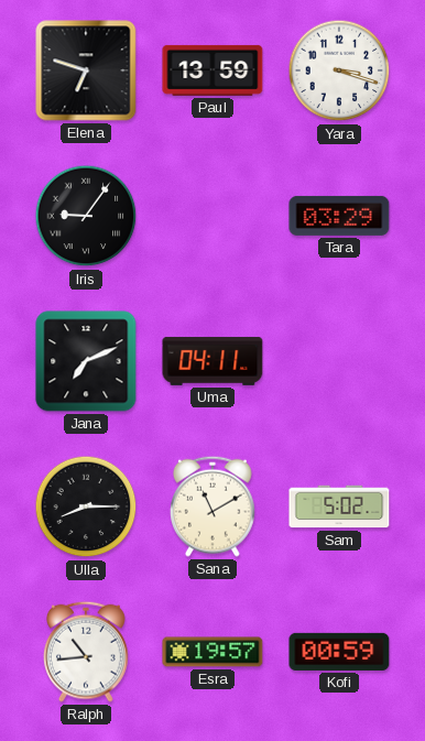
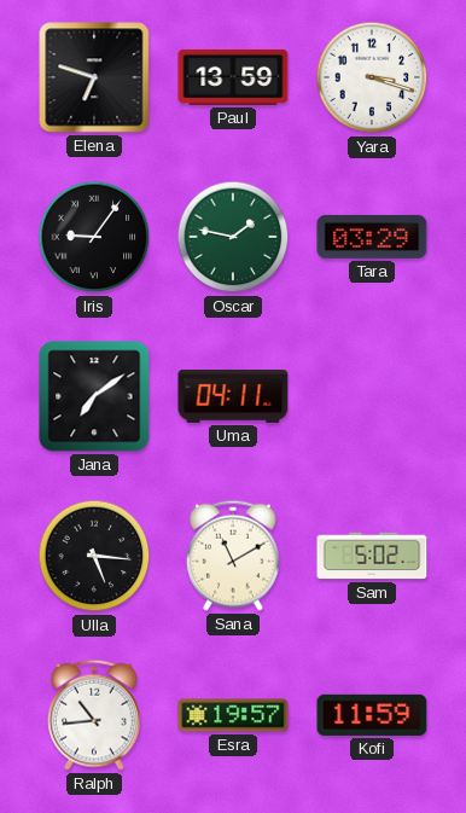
Oscar: none -> 1:47 (233, 237)
Jana: 7:11 -> 7:09 (94, 396)
Ulla: 8:15 -> 5:16 (94, 556)
Kofi: 00:59 -> 11:59 (372, 715)
